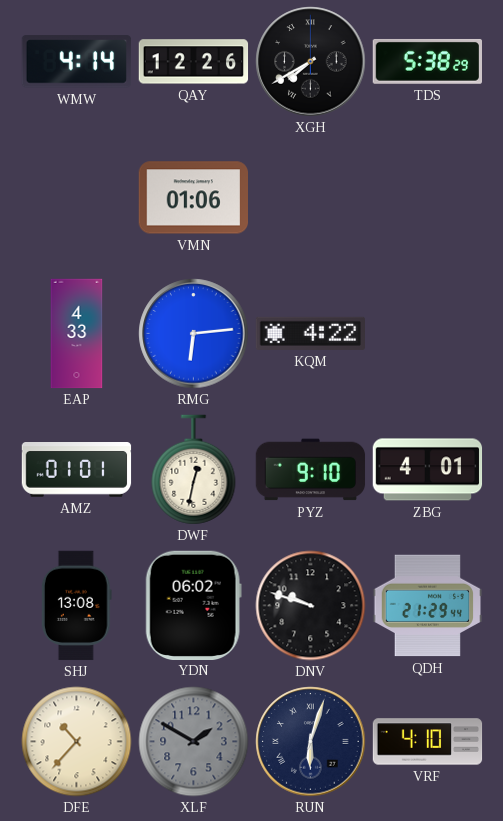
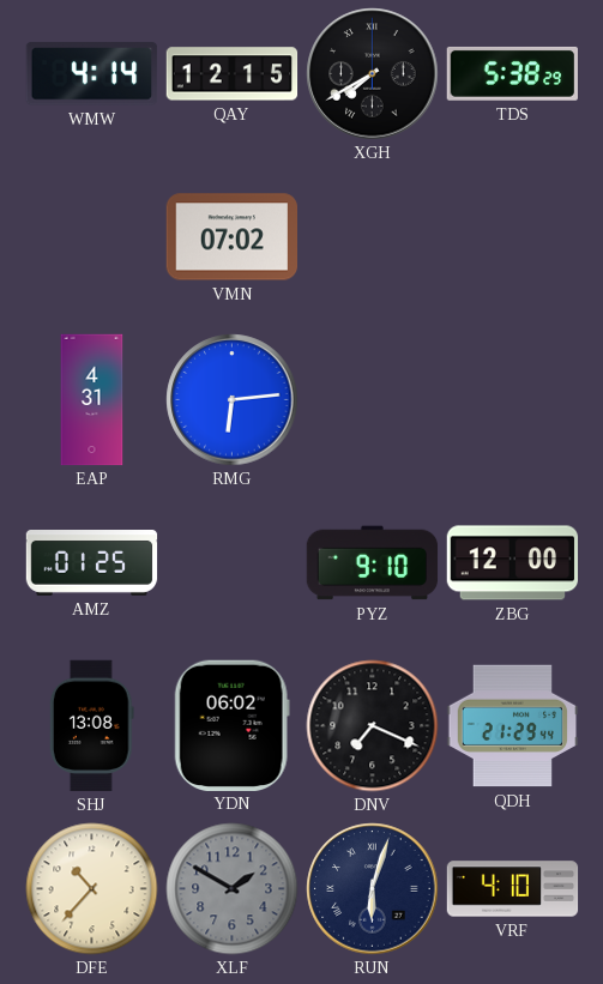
QAY: 12:26 -> 12:15 (233, 74)
VMN: 01:06 -> 07:02 (231, 237)
EAP: 4:33 -> 4:31 (92, 400)
KQM: 4:22 -> none (311, 333)
AMZ: 01:01 -> 01:25 (92, 563)
DWF: 12:32 -> none (194, 470)
ZBG: 4:01 -> 12:00 (513, 563)
DNV: 9:48 -> 7:19 (373, 726)
